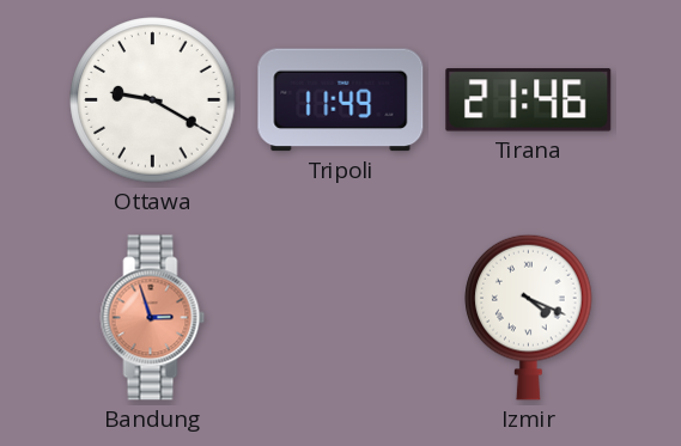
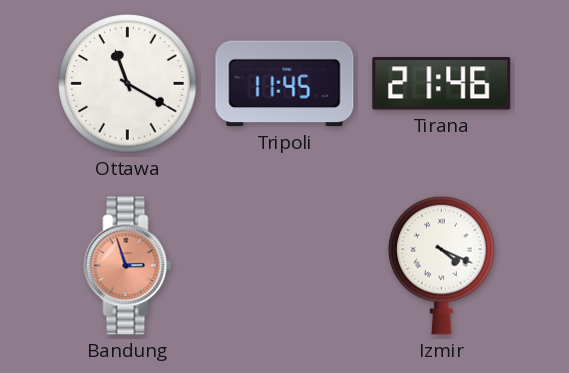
Ottawa: 9:20 -> 11:20 (128, 84)
Tripoli: 11:49 -> 11:45 (285, 84)
